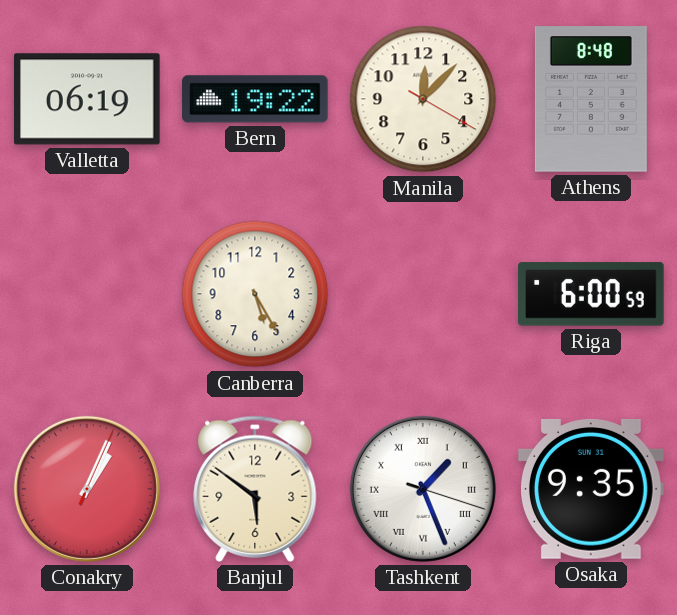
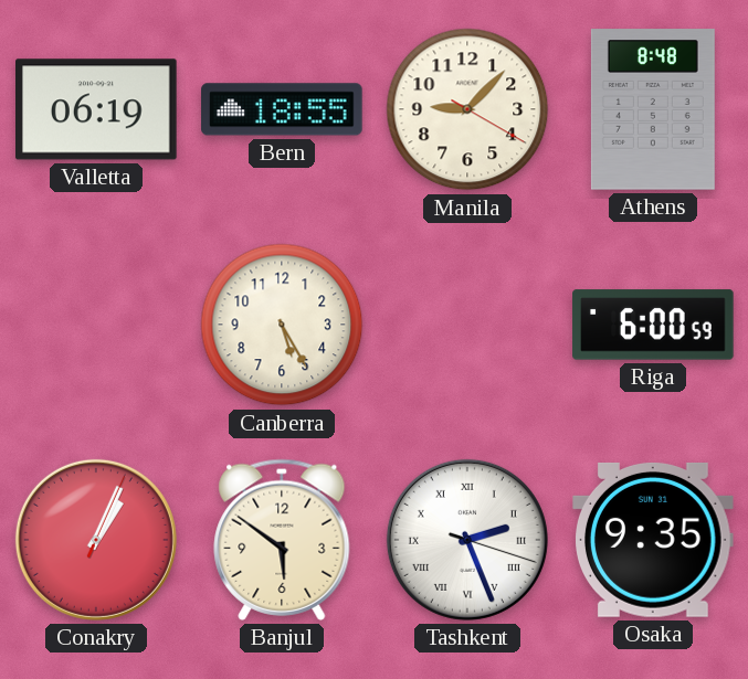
Bern: 19:22 -> 18:55 (282, 109)
Manila: 12:07 -> 9:07 (467, 109)
Tashkent: 1:26 -> 2:26 (467, 540)
